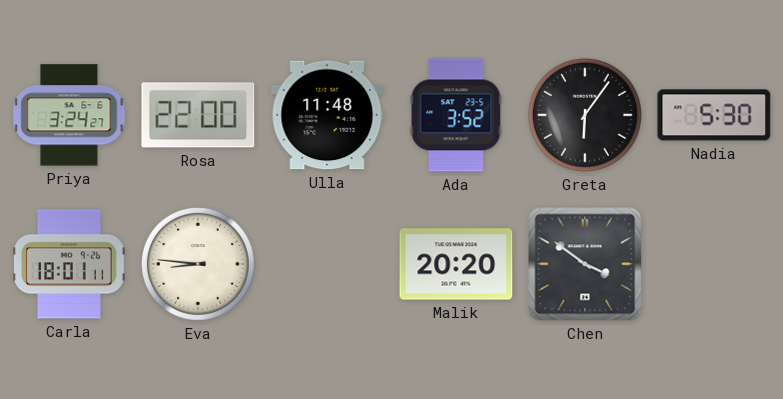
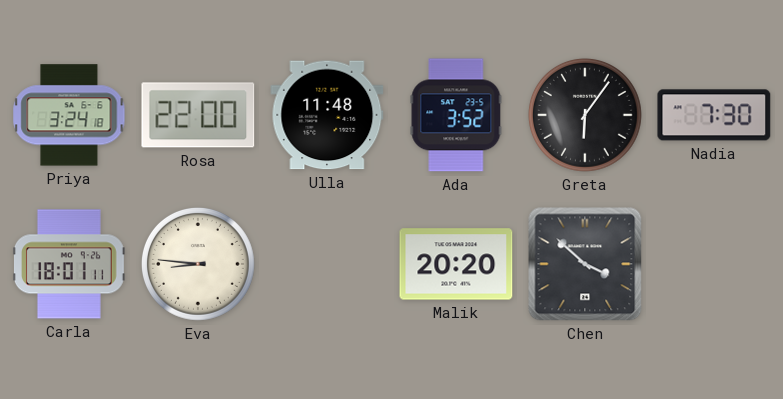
Priya: 3:24:27 -> 3:24:18 (69, 115)
Nadia: 5:30 -> 7:30 (714, 115)
Chen: 3:51 -> 3:52 (585, 264)
